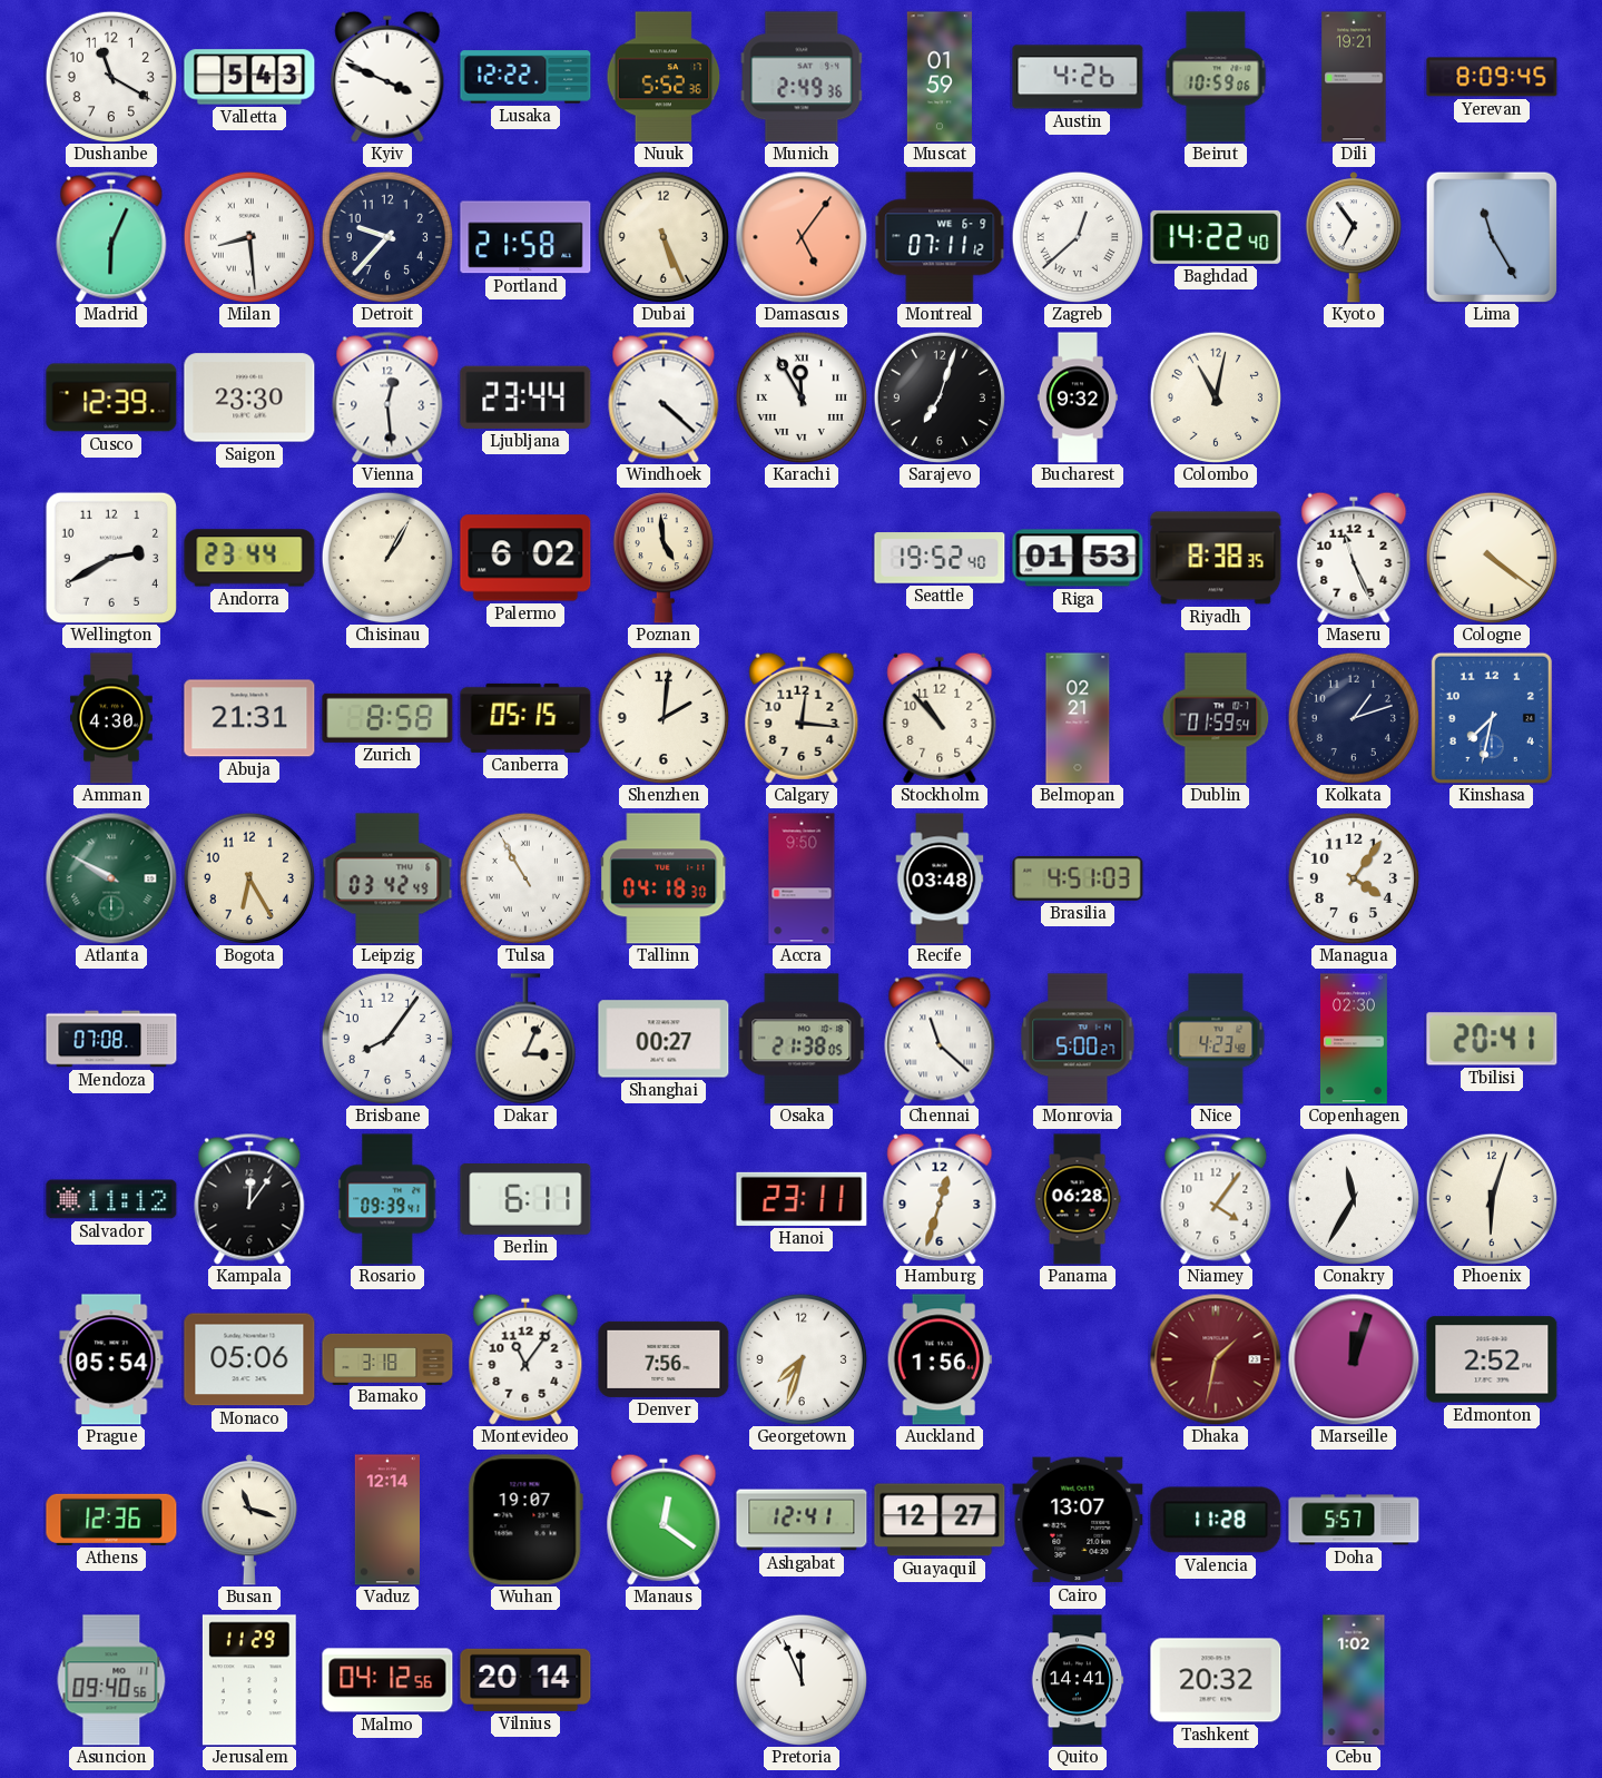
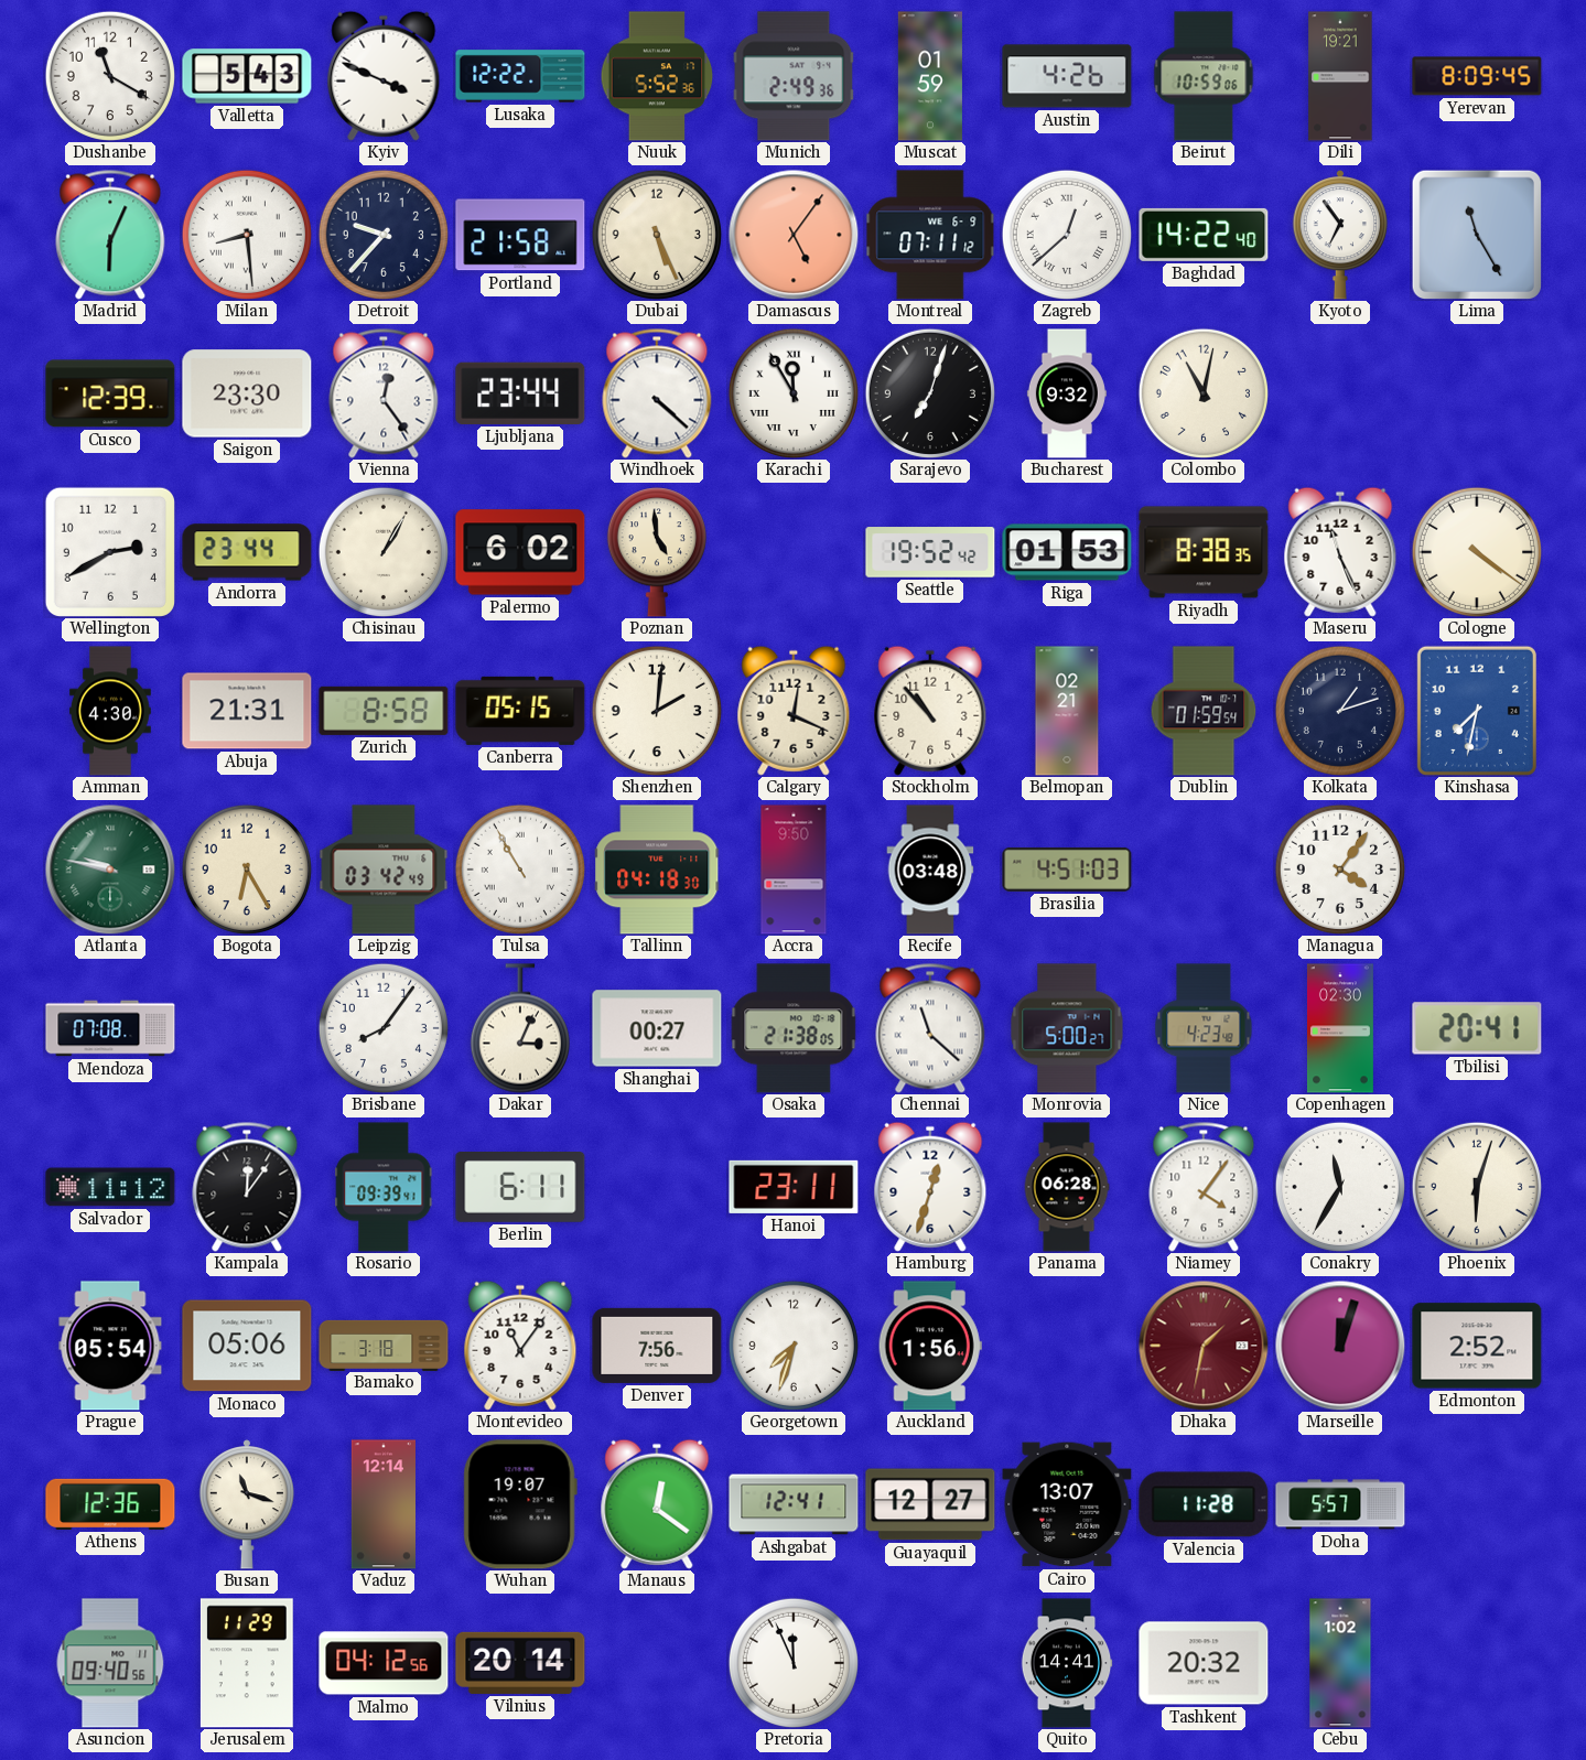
Vienna: 12:29 -> 12:24 (384, 393)
Seattle: 19:52:40 -> 19:52:42 (930, 552)
Calgary: 12:16 -> 12:19 (794, 711)
Atlanta: 9:50 -> 9:47 (110, 870)
